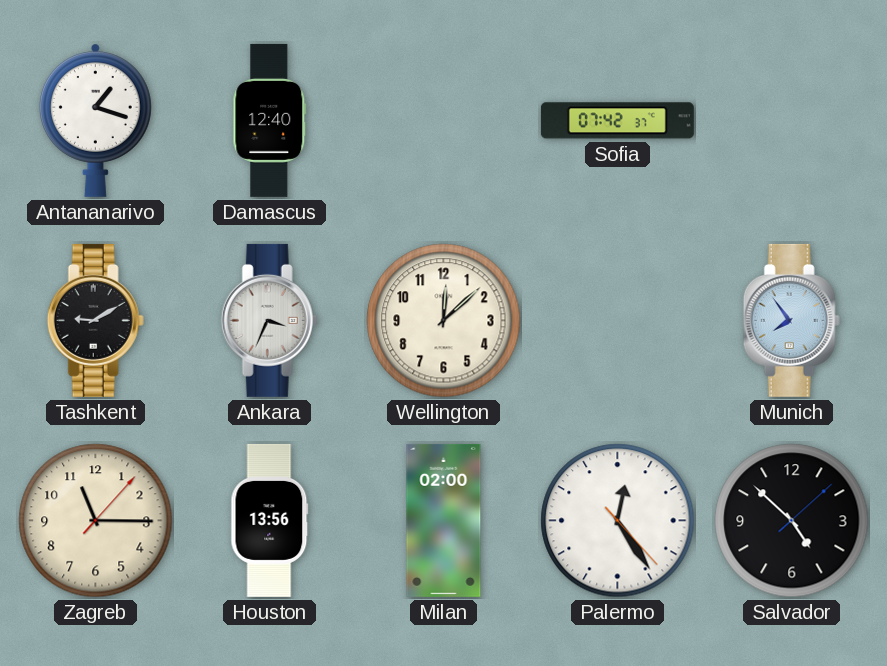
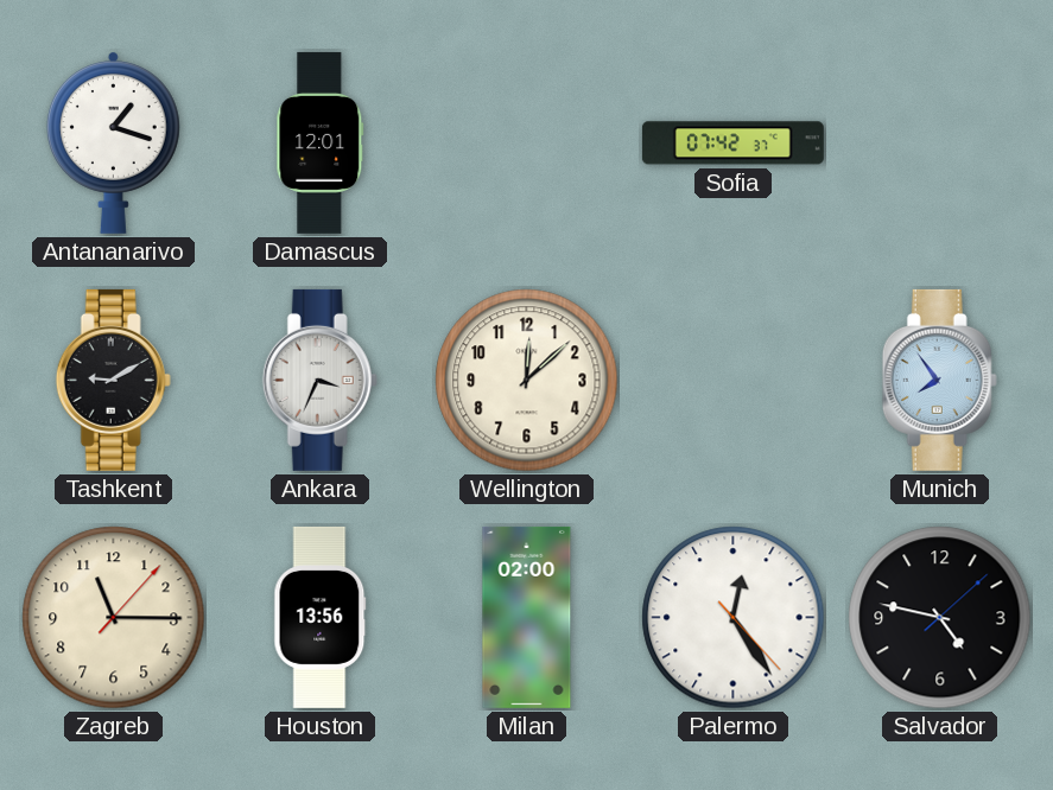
Damascus: 12:40 -> 12:01 (321, 142)
Salvador: 4:52 -> 4:47 (940, 618)
